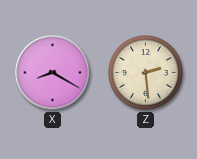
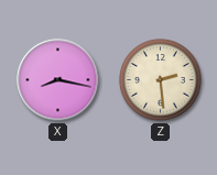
X: 8:20 -> 8:17 (58, 80)
